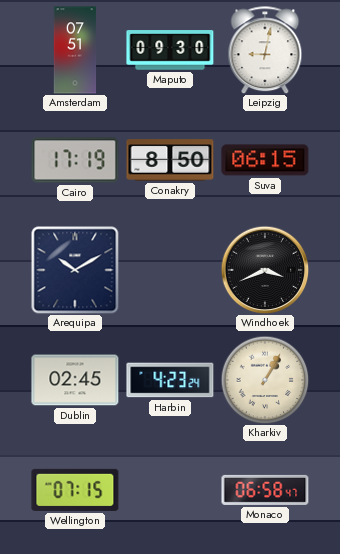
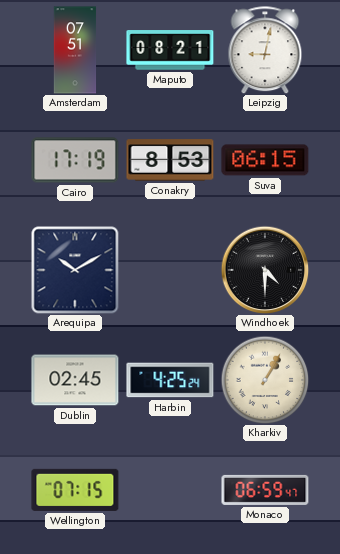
Maputo: 09:30 -> 08:21 (170, 50)
Conakry: 8:50 -> 8:53 (170, 160)
Windhoek: 3:41 -> 4:30 (265, 270)
Harbin: 4:23 -> 4:25 (170, 380)
Monaco: 06:58 -> 06:59 (265, 490)
